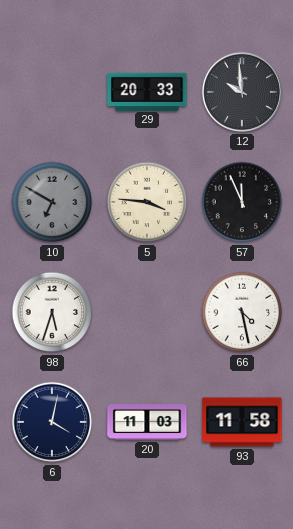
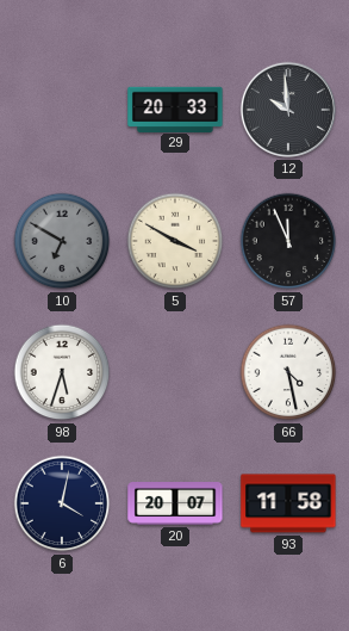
5: 3:46 -> 3:50 (175, 241)
20: 11:03 -> 20:07 (175, 505)
